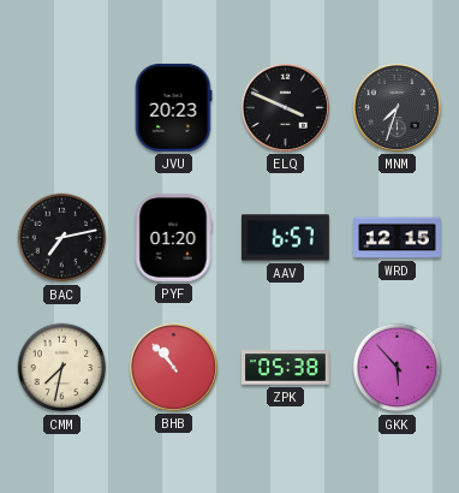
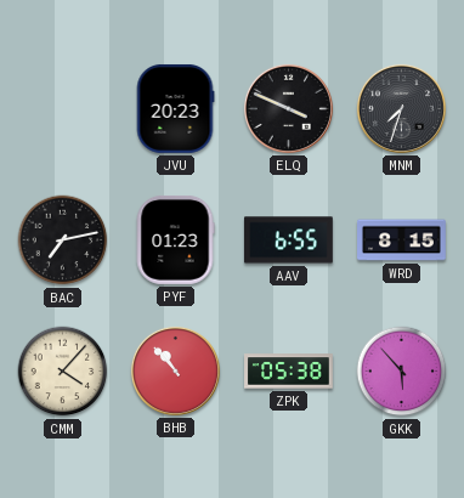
PYF: 01:20 -> 01:23 (175, 239)
AAV: 6:57 -> 6:55 (288, 240)
WRD: 12:15 -> 8:15 (402, 240)
CMM: 7:32 -> 4:07 (63, 372)
